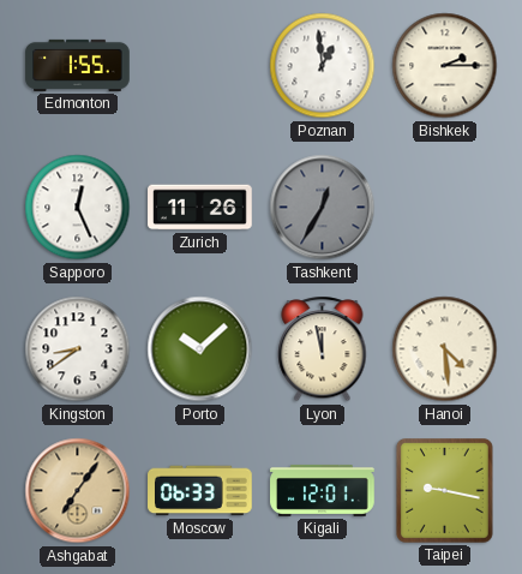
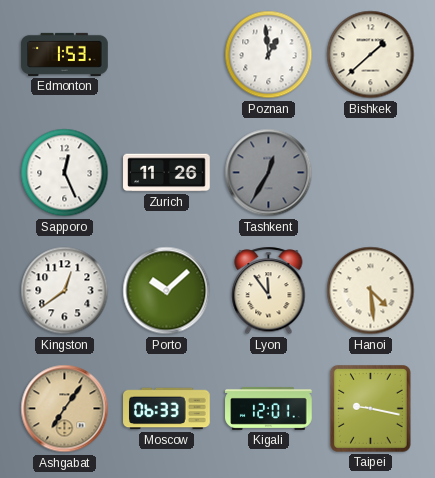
Edmonton: 1:55 -> 1:53 (65, 54)
Bishkek: 2:15 -> 1:38 (371, 55)
Kingston: 8:39 -> 12:39 (65, 291)
Lyon: 11:58 -> 11:54 (269, 291)
